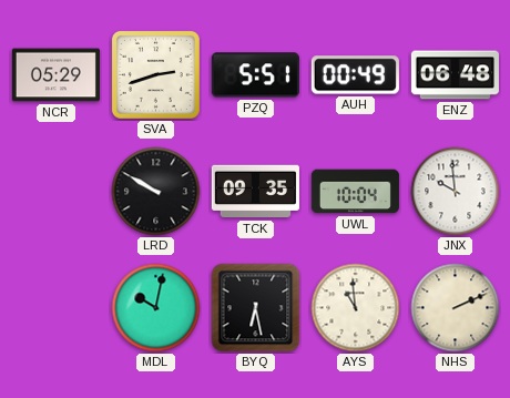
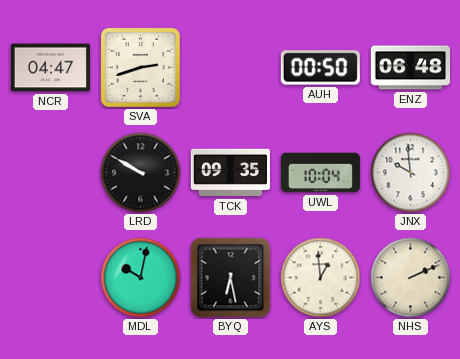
NCR: 05:29 -> 04:47 (50, 68)
PZQ: 5:51 -> none (255, 75)
AUH: 00:49 -> 00:50 (320, 68)
AYS: 10:59 -> 12:59 (321, 278)
